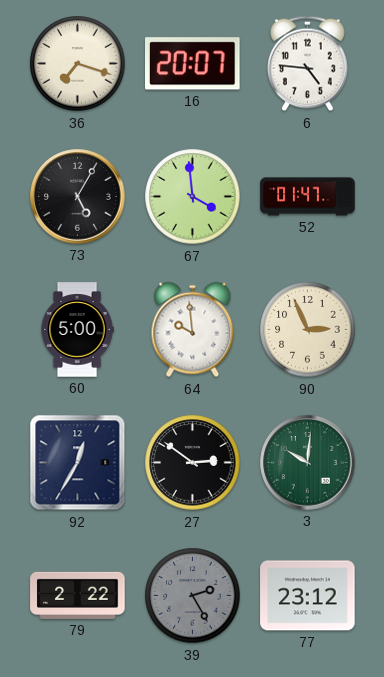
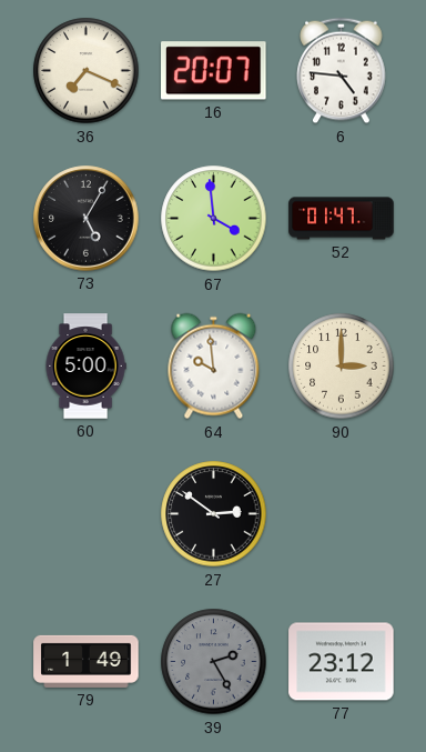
36: 7:18 -> 7:19 (87, 71)
90: 2:56 -> 3:00 (342, 367)
92: 12:35 -> none (78, 463)
3: 10:01 -> none (308, 463)
79: 2:22 -> 1:49 (87, 661)
